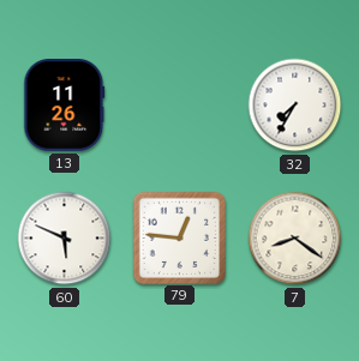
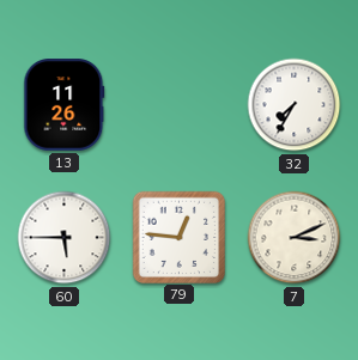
60: 5:49 -> 5:45 (65, 238)
7: 8:21 -> 3:11 (295, 238)
